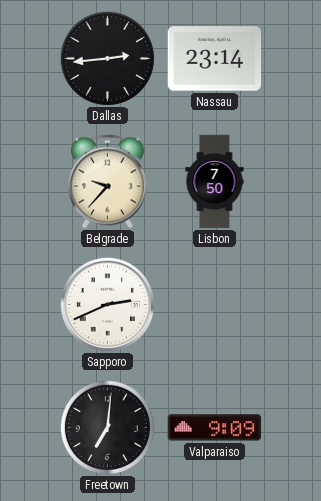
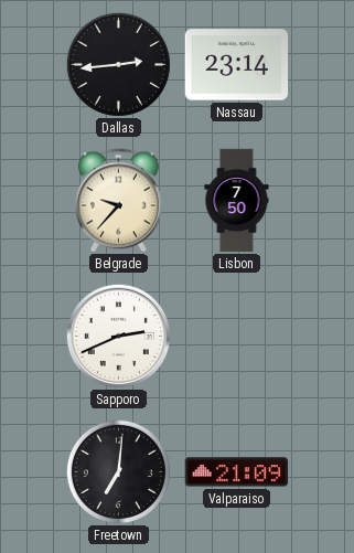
Valparaiso: 9:09 -> 21:09 (237, 472)
